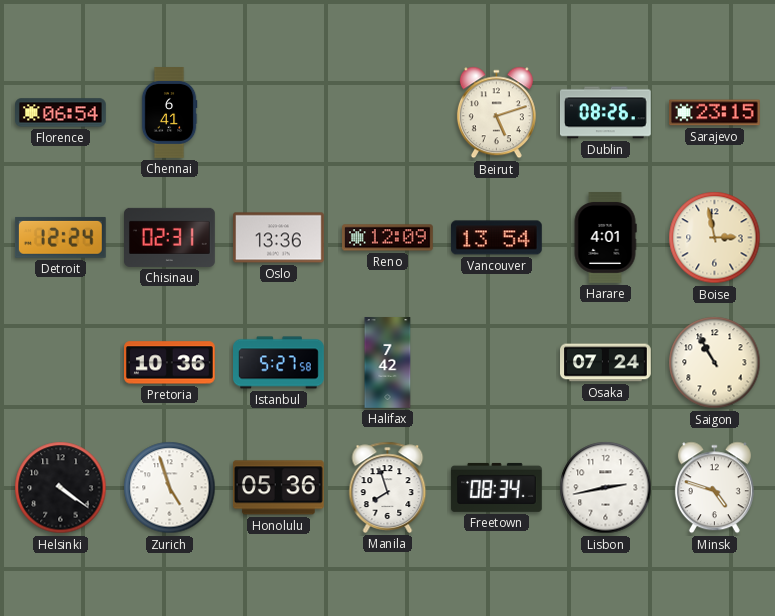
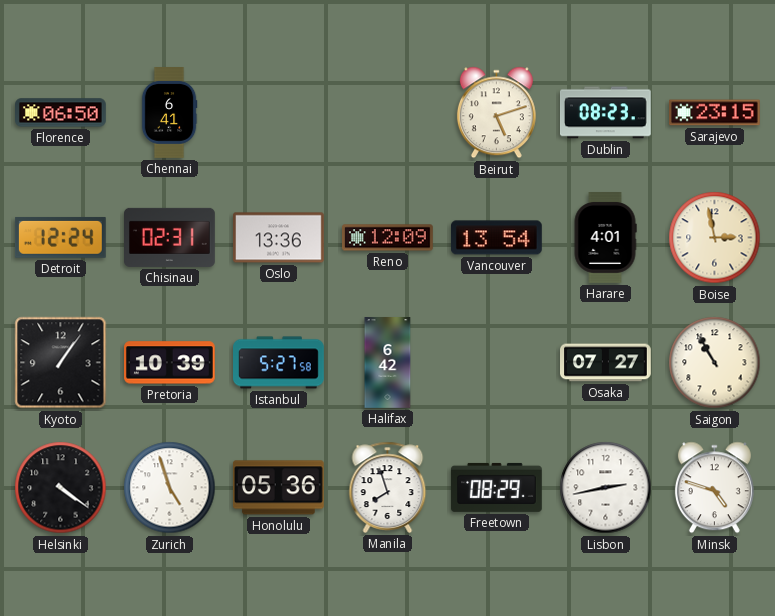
Florence: 06:54 -> 06:50 (61, 113)
Dublin: 08:26 -> 08:23 (606, 113)
Kyoto: none -> 1:06 (61, 363)
Pretoria: 10:36 -> 10:39 (170, 363)
Halifax: 7:42 -> 6:42 (388, 363)
Osaka: 07:24 -> 07:27 (606, 363)
Freetown: 08:34 -> 08:29 (496, 487)
